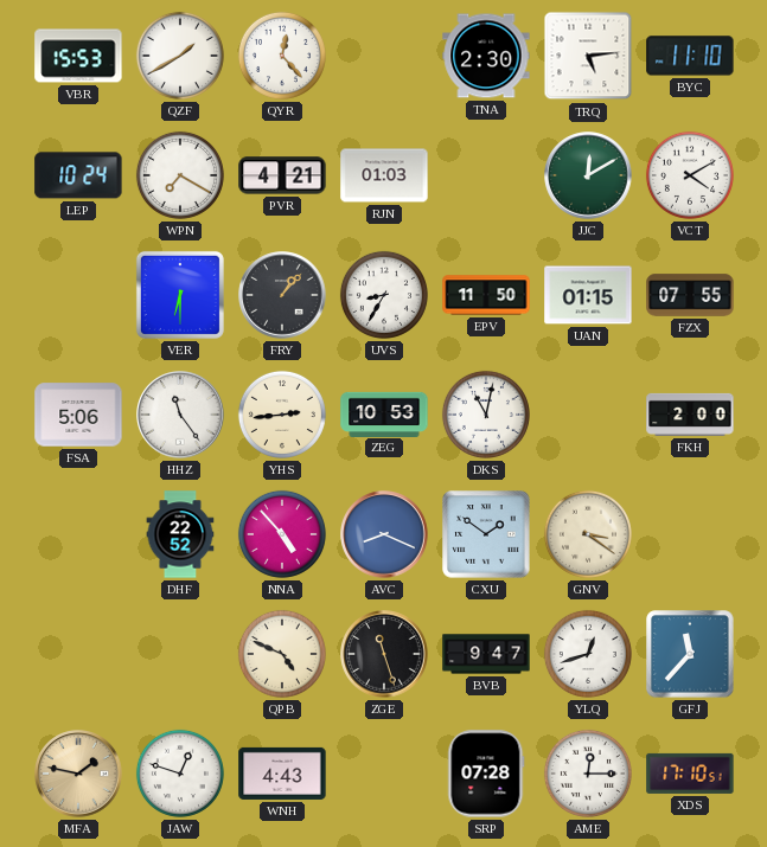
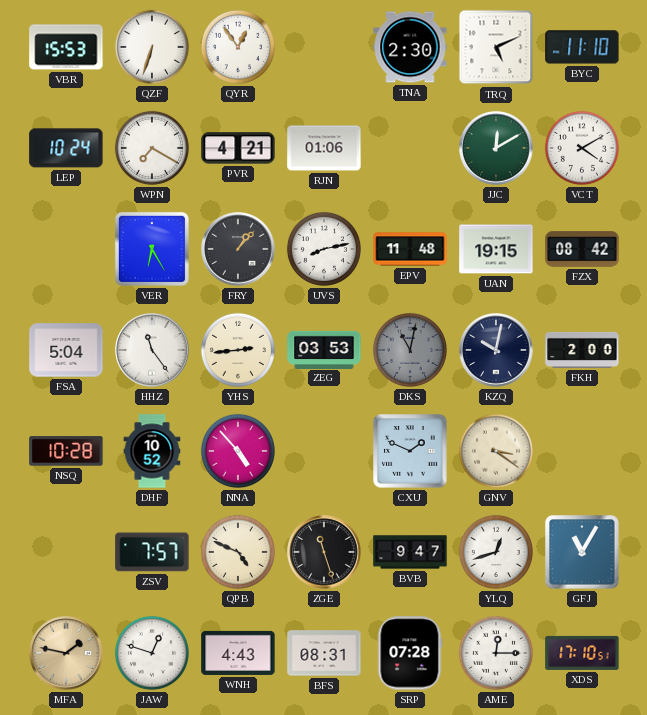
QZF: 1:40 -> 6:33 (152, 47)
QYR: 12:23 -> 12:54 (238, 47)
TRQ: 5:14 -> 5:11 (496, 47)
RJN: 01:03 -> 01:06 (324, 148)
VER: 6:30 -> 6:25 (152, 249)
UVS: 8:35 -> 8:13 (324, 249)
EPV: 11:50 -> 11:48 (410, 249)
UAN: 01:15 -> 19:15 (496, 249)
FZX: 07:55 -> 08:42 (582, 249)
FSA: 5:06 -> 5:04 (66, 350)
ZEG: 10:53 -> 03:53 (324, 349)
DKS dial: white -> grey (410, 350)
KZQ: none -> 10:02 (496, 350)
NSQ: none -> 10:28 (66, 451)
DHF: 22:52 -> 10:52 (152, 451)
AVC: 8:19 -> none (384, 534)
CXU: 1:51 -> 1:49 (410, 451)
ZSV: none -> 7:57 (152, 552)
GFJ: 11:37 -> 11:05 (582, 552)
BFS: none -> 08:31 (324, 653)
